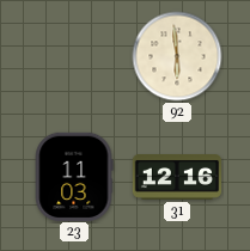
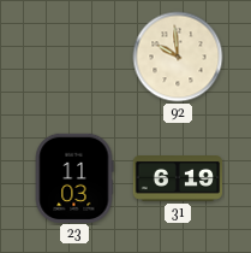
92: 5:59 -> 9:59 (178, 57)
31: 12:16 -> 6:19 (178, 180)
